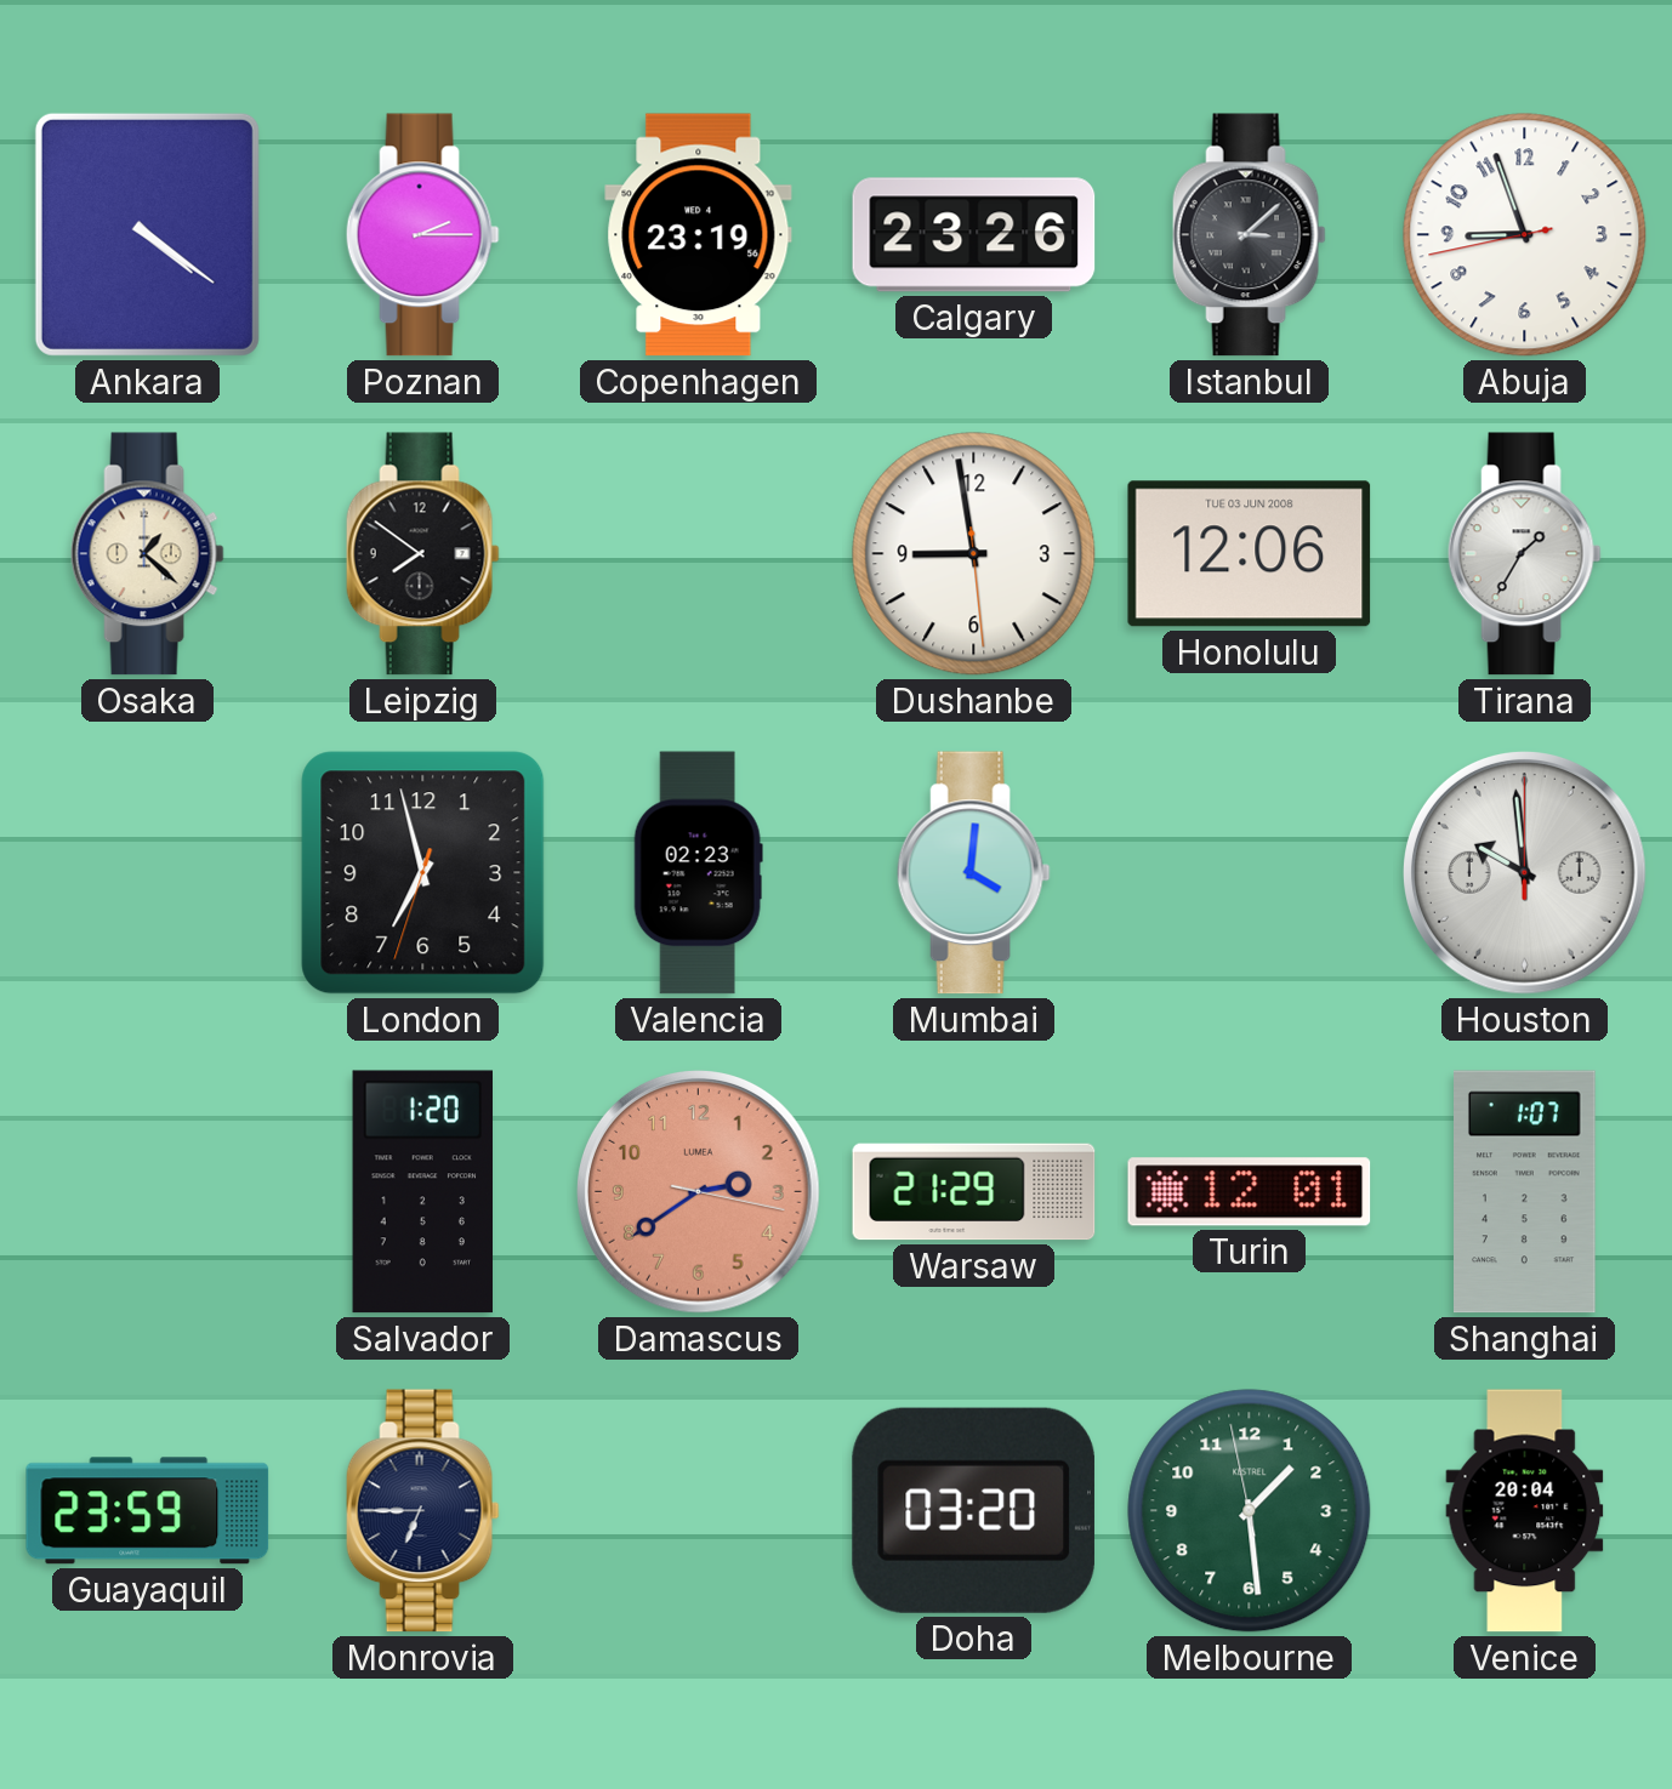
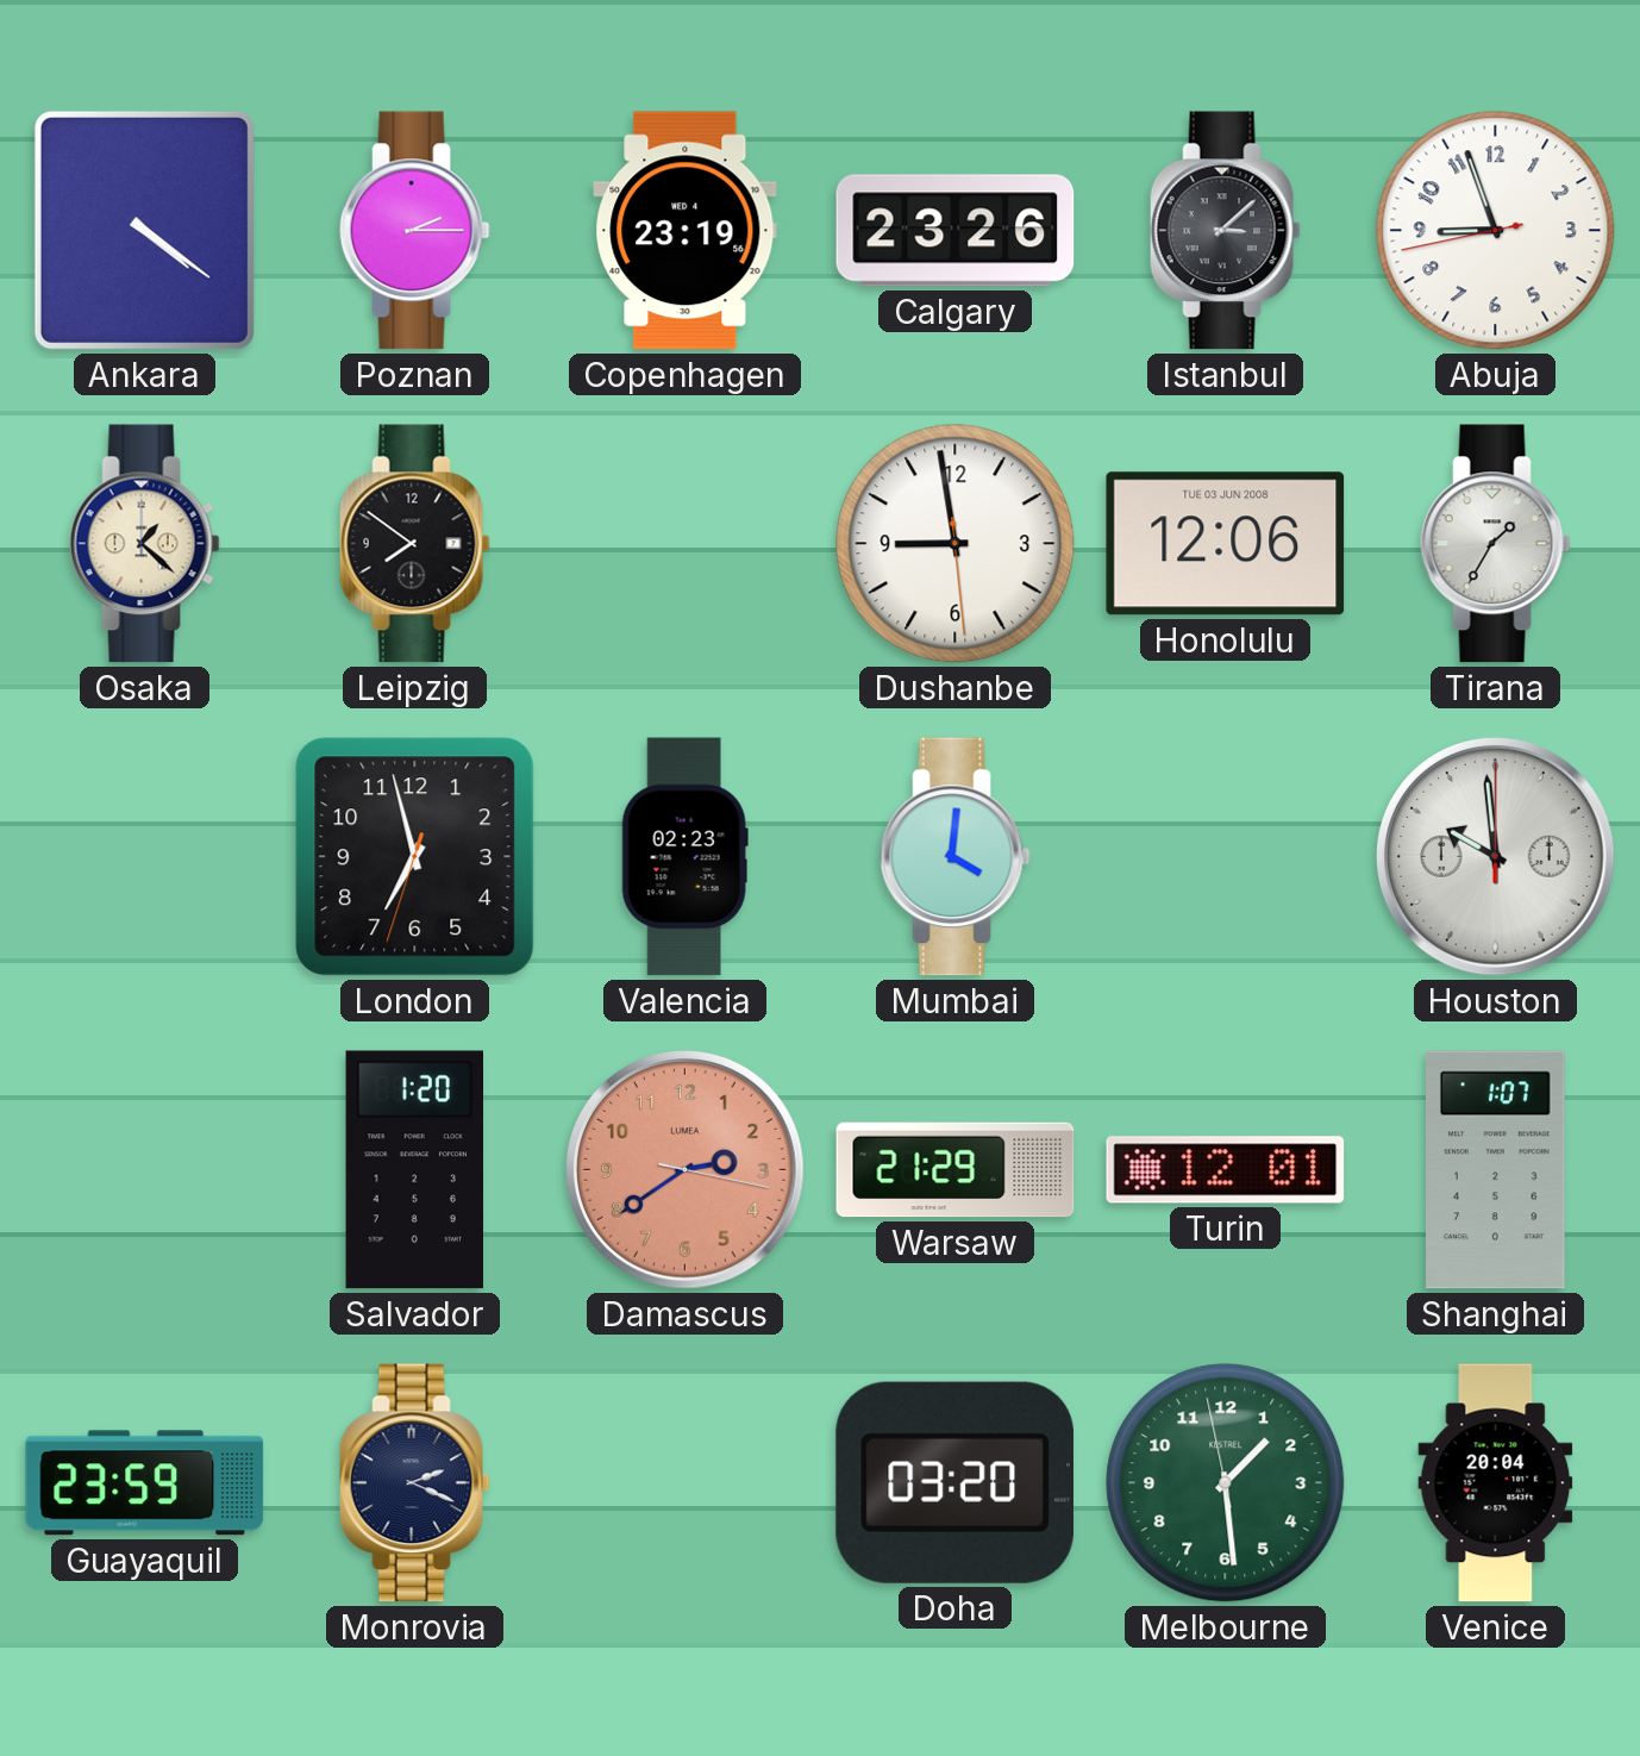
Monrovia: 6:45 -> 2:19 (414, 1483)
